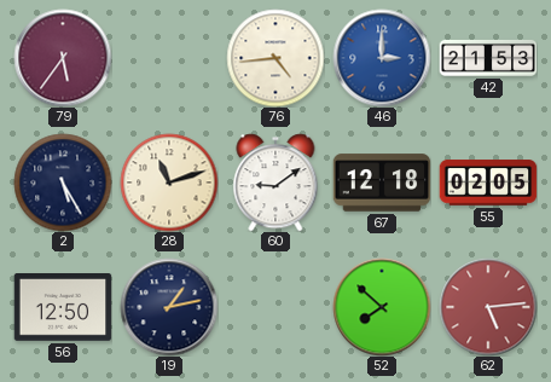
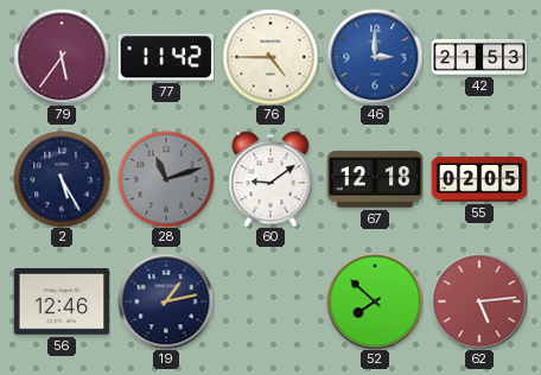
77: none -> 11:42 (166, 57)
76: 4:44 -> 4:45 (270, 57)
28 dial: cream -> grey (166, 179)
56: 12:50 -> 12:46 (62, 303)
